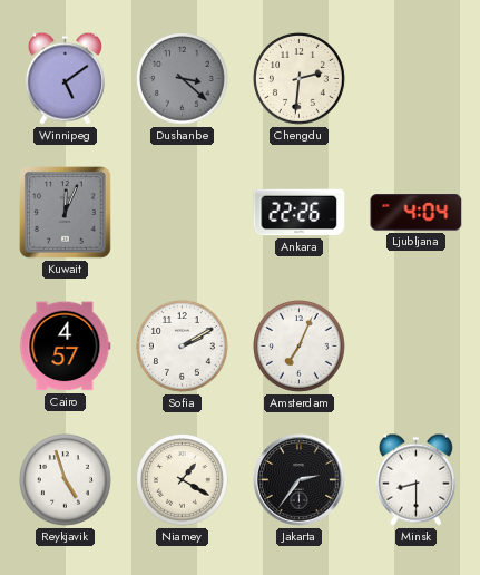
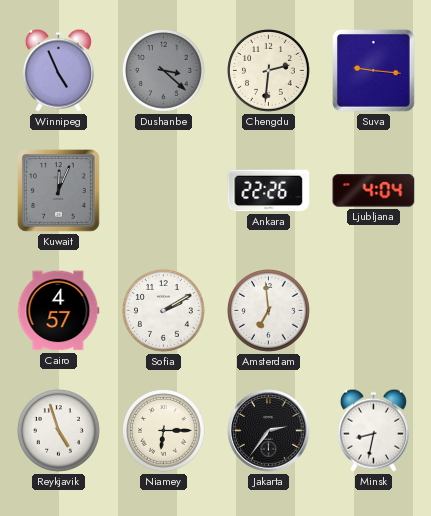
Winnipeg: 5:09 -> 4:56 (58, 70)
Suva: none -> 9:16 (374, 71)
Amsterdam: 7:04 -> 6:59 (269, 311)
Niamey: 1:20 -> 6:15 (164, 431)
Minsk: 8:30 -> 8:32 (373, 430)
